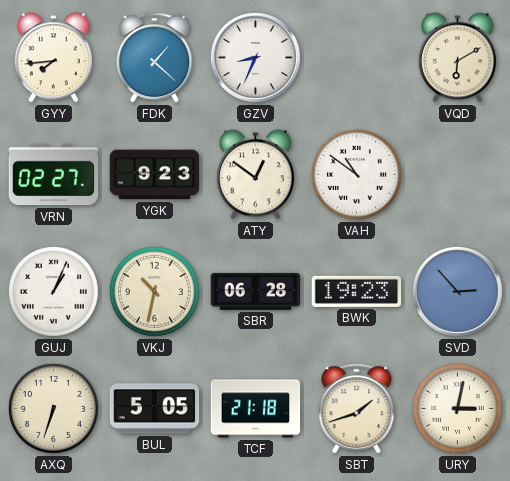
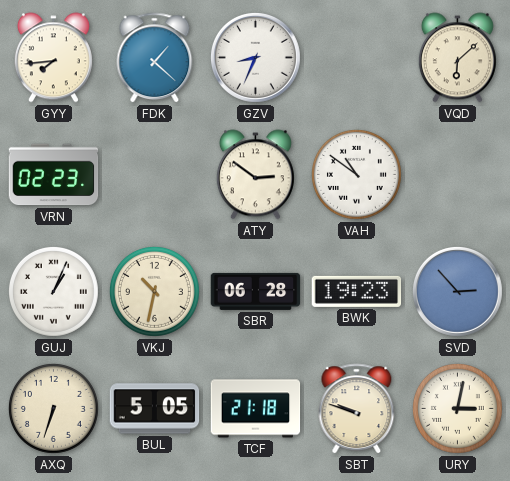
VQD: 6:10 -> 6:08 (457, 58)
VRN: 02:27 -> 02:23 (54, 175)
YGK: 9:23 -> none (155, 175)
ATY: 12:51 -> 2:51 (255, 175)
SBT: 1:42 -> 9:48 (357, 409)
